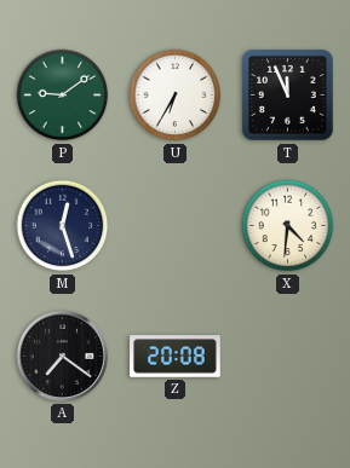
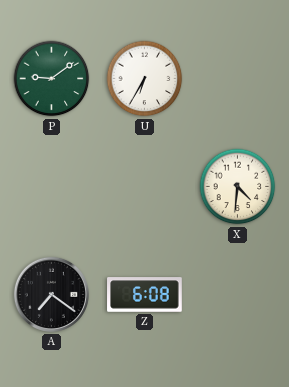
T: 11:56 -> none (288, 96)
M: 12:27 -> none (63, 226)
Z: 20:08 -> 6:08 (145, 295)
